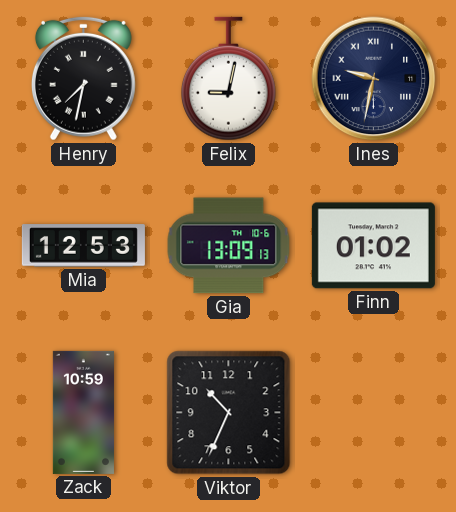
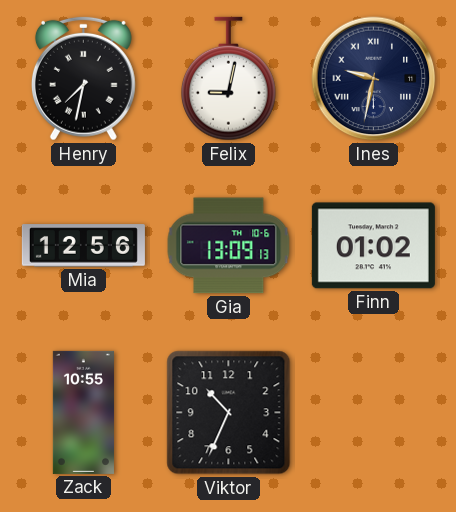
Mia: 12:53 -> 12:56 (83, 246)
Zack: 10:59 -> 10:55 (83, 412)
